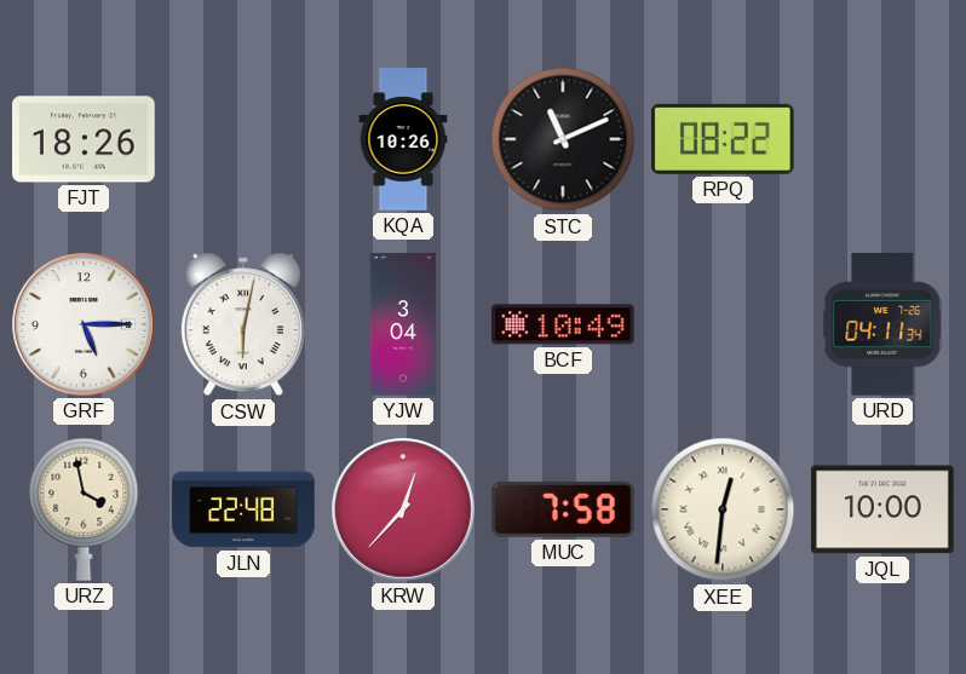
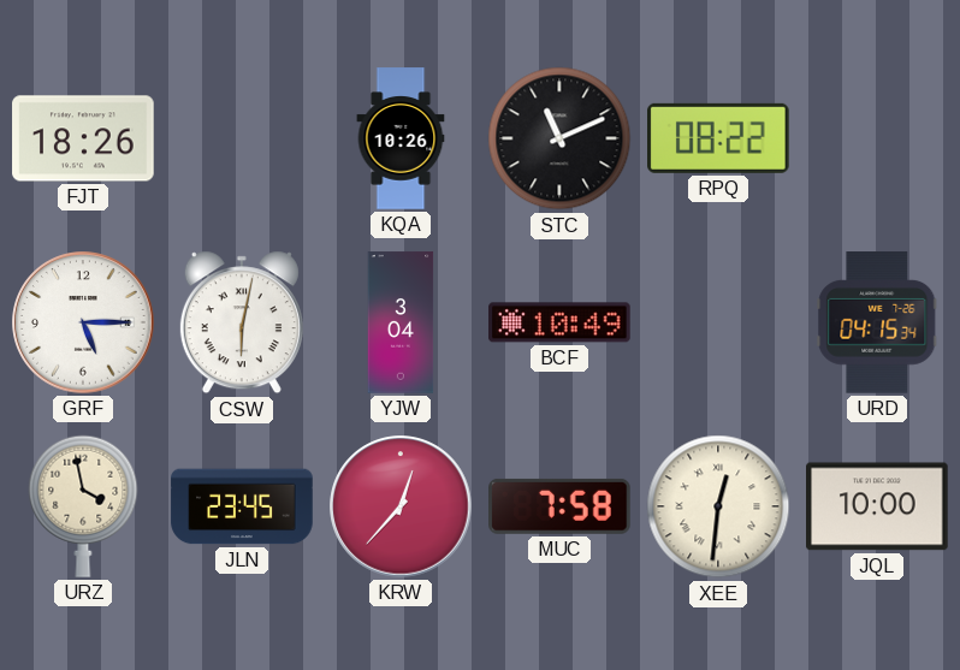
URD: 04:11 -> 04:15 (877, 322)
JLN: 22:48 -> 23:45 (242, 506)
